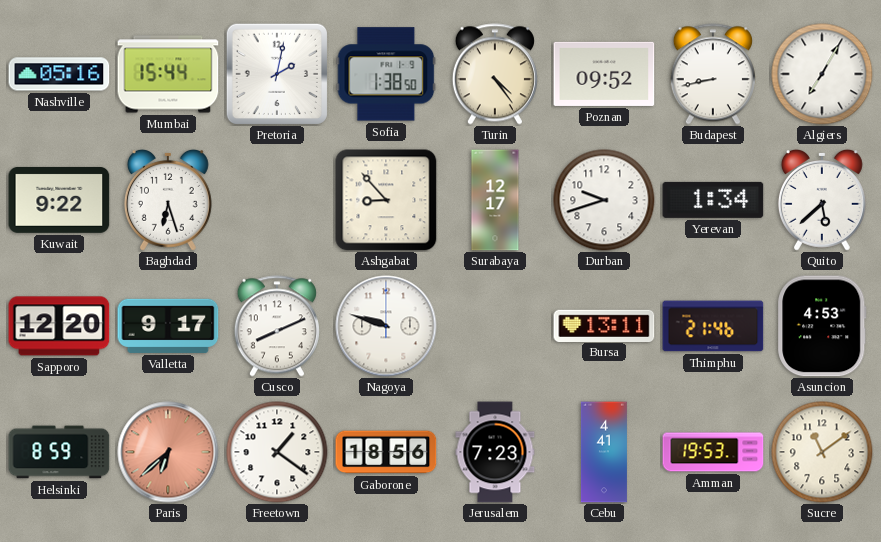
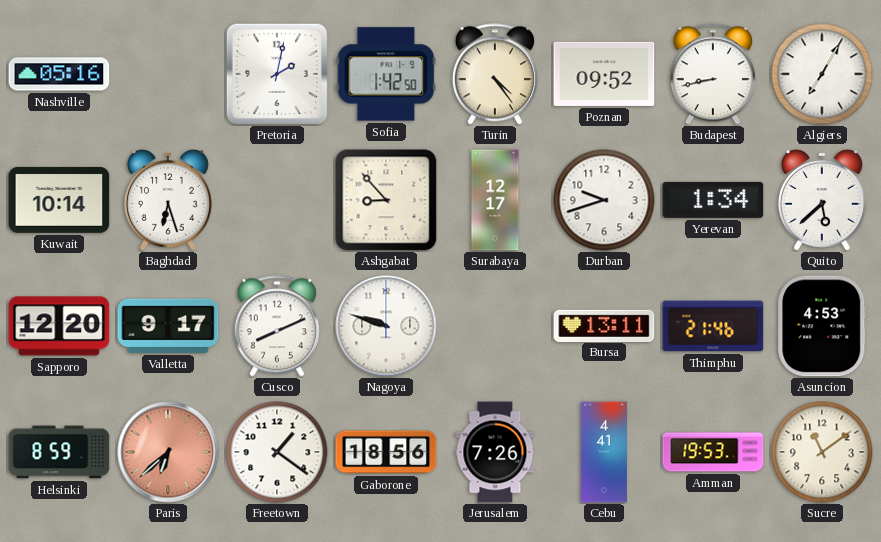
Mumbai: 15:44 -> none (168, 74)
Sofia: 1:38 -> 1:42 (386, 74)
Kuwait: 9:22 -> 10:14 (59, 200)
Jerusalem: 7:23 -> 7:26 (495, 452)
